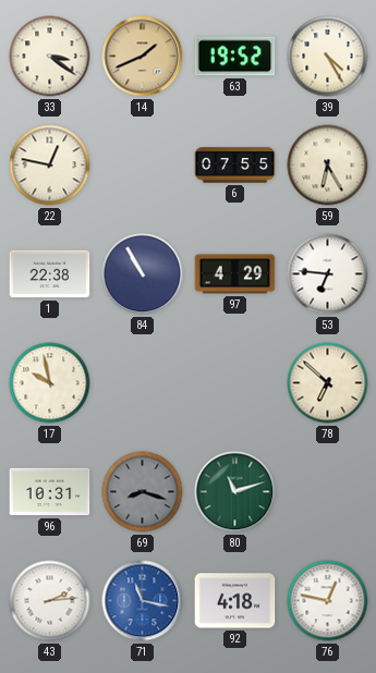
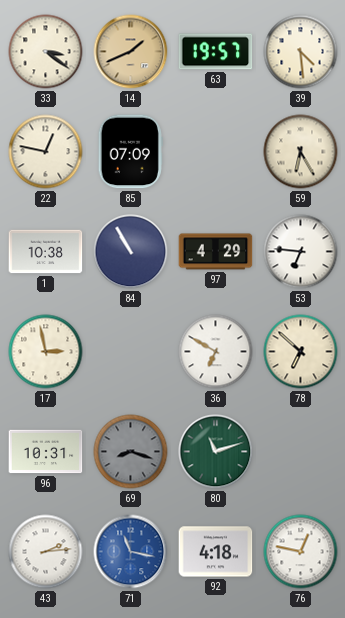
63: 19:52 -> 19:57 (216, 52)
39: 4:25 -> 4:29 (301, 52)
85: none -> 07:09 (130, 152)
6: 07:55 -> none (235, 166)
1: 22:38 -> 10:38 (46, 252)
17: 9:58 -> 2:58 (46, 352)
36: none -> 6:50 (216, 352)
